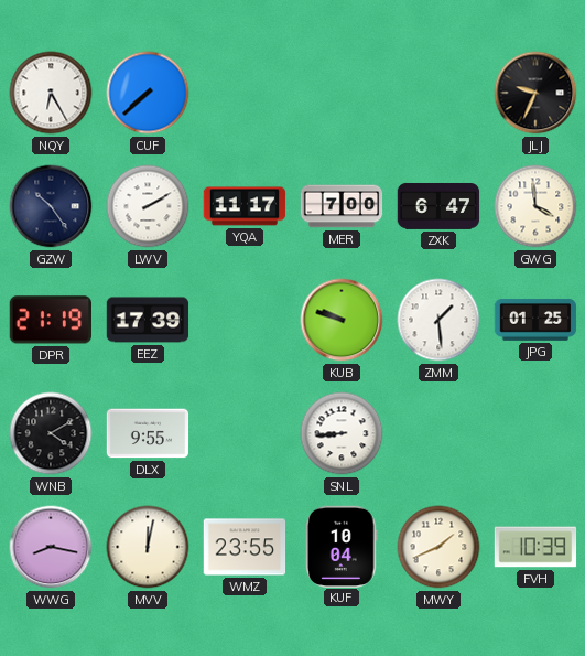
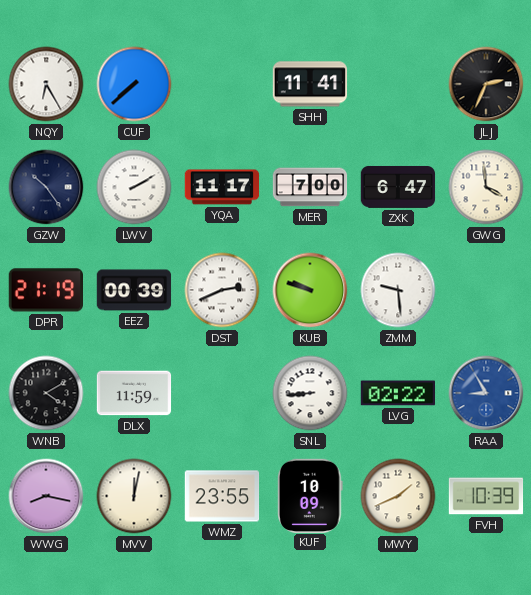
SHH: none -> 11:41 (310, 84)
JLJ: 9:34 -> 2:34 (486, 84)
EEZ: 17:39 -> 00:39 (134, 290)
DST: none -> 2:41 (222, 290)
ZMM: 1:29 -> 9:29 (398, 290)
JPG: 01:25 -> none (535, 321)
DLX: 9:55 -> 11:59 (134, 393)
LVG: none -> 02:22 (397, 393)
RAA: none -> 8:55 (486, 393)
KUF: 10:04 -> 10:09 (311, 495)
